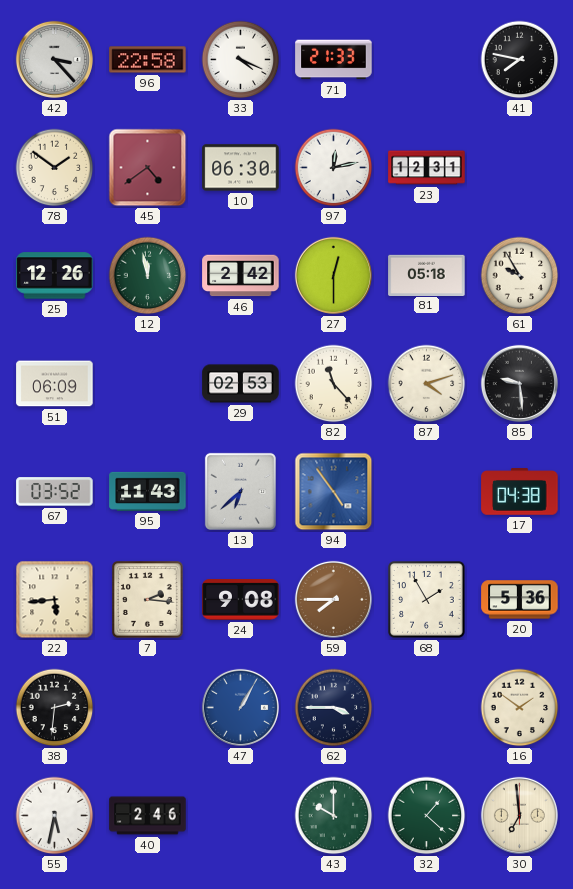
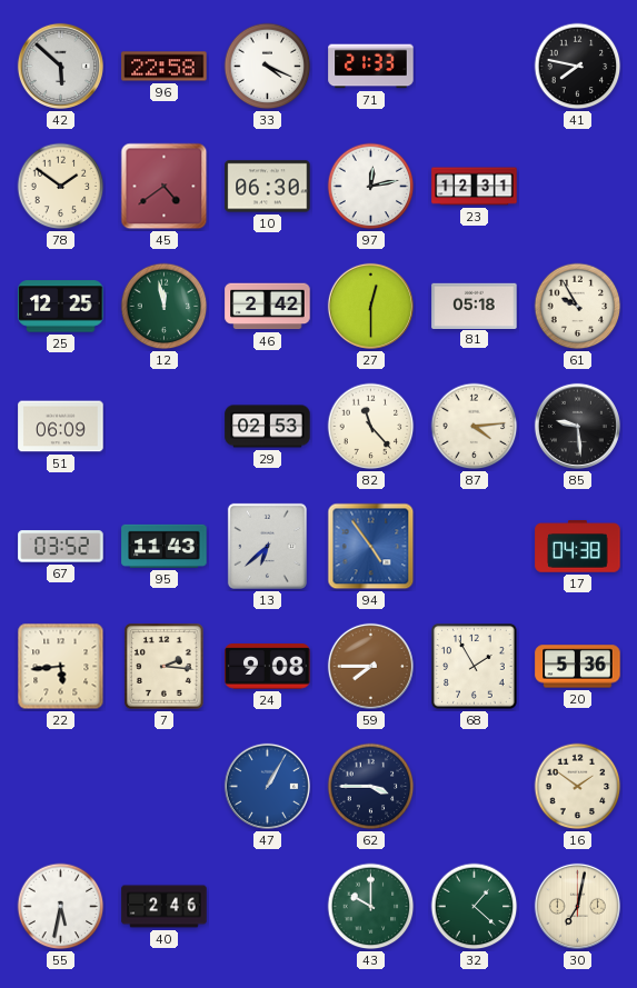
42: 3:23 -> 5:52 (60, 66)
25: 12:26 -> 12:25 (61, 307)
87: 4:12 -> 4:14 (475, 427)
38: 2:31 -> none (55, 708)
30: 6:59 -> 7:02 (577, 906)
